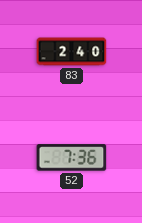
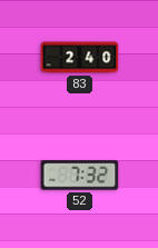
52: 7:36 -> 7:32 (80, 176)
